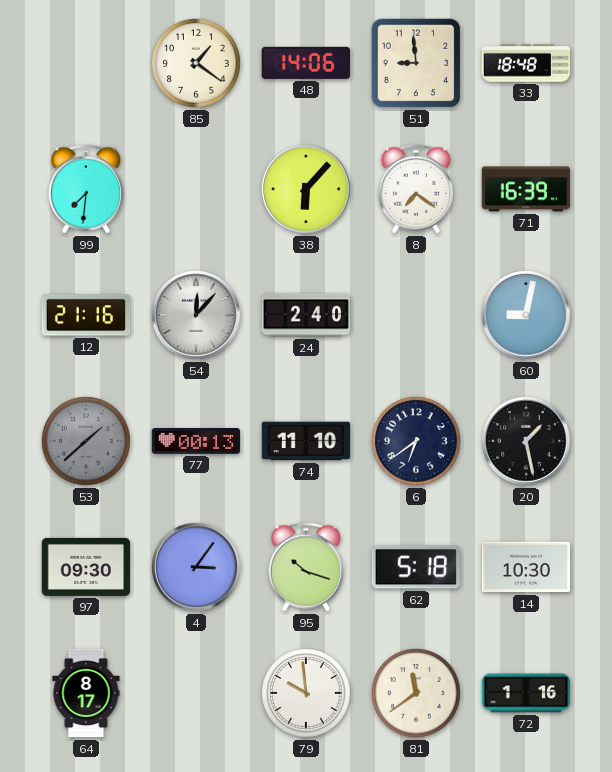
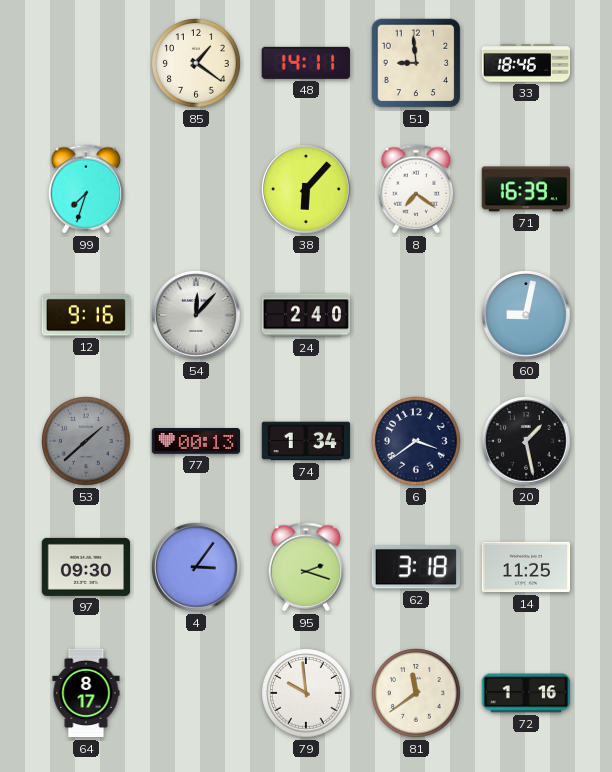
48: 14:06 -> 14:11 (306, 63)
33: 18:48 -> 18:46 (526, 63)
99: 7:31 -> 7:33 (86, 189)
12: 21:16 -> 9:16 (86, 315)
74: 11:10 -> 1:34 (306, 441)
6: 6:39 -> 3:39 (416, 441)
95: 10:18 -> 2:18 (306, 567)
62: 5:18 -> 3:18 (415, 567)
14: 10:30 -> 11:25 (526, 567)
